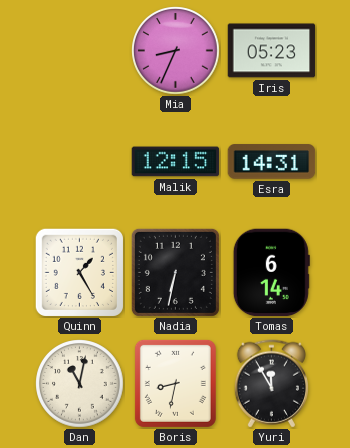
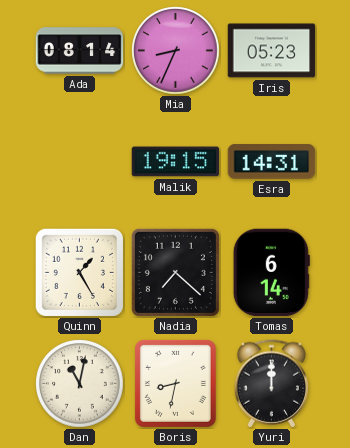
Ada: none -> 08:14 (80, 51)
Malik: 12:15 -> 19:15 (176, 162)
Nadia: 6:32 -> 7:22 (175, 272)
Yuri: 11:55 -> 12:00 (271, 384)
